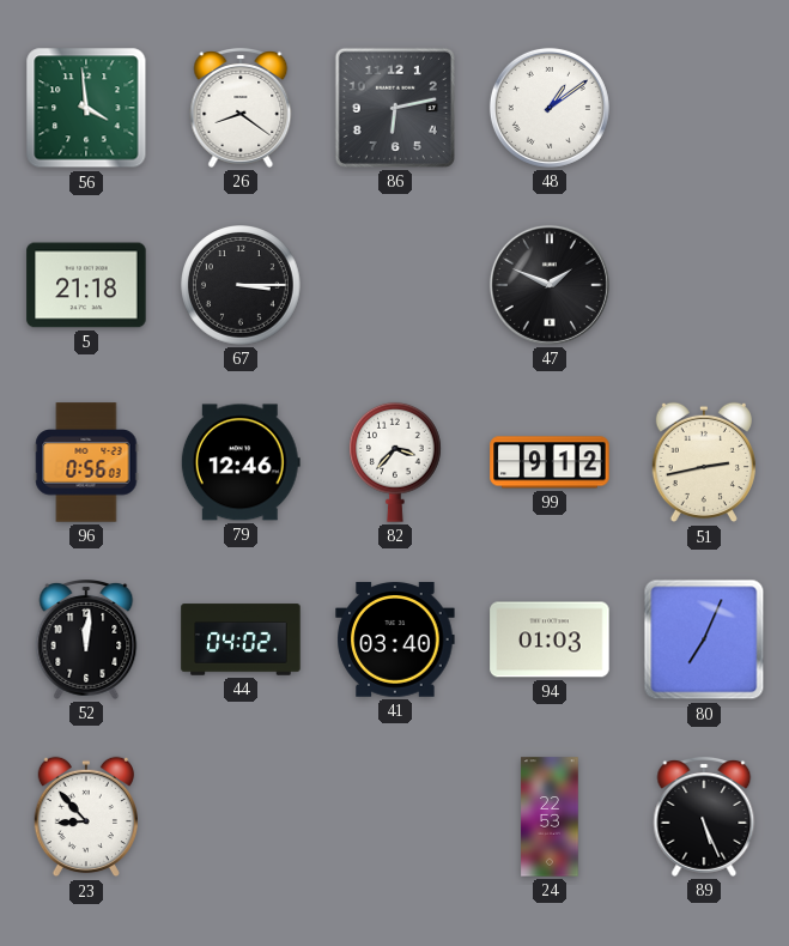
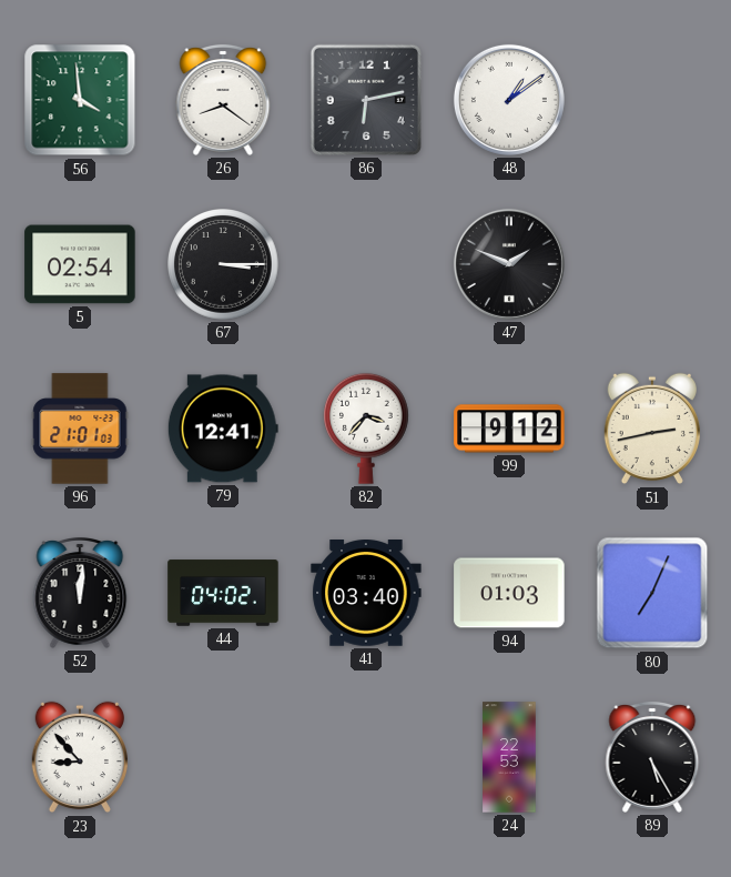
5: 21:18 -> 02:54 (80, 264)
96: 0:56 -> 21:01 (80, 429)
79: 12:46 -> 12:41 (223, 429)
89: 5:26 -> 5:25 (652, 757)
